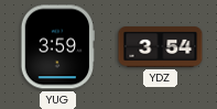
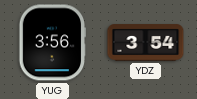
YUG: 3:59 -> 3:56 (53, 43)
